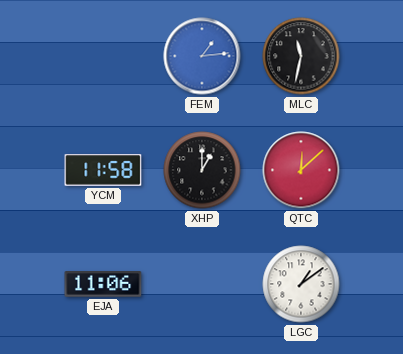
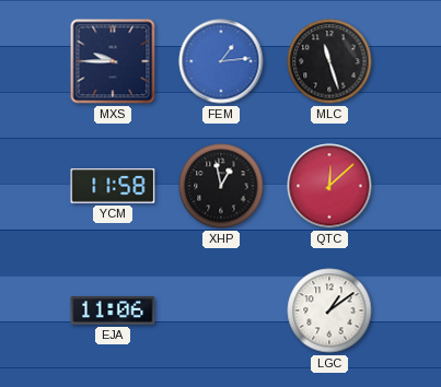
MXS: none -> 9:45 (113, 61)
MLC: 11:32 -> 11:27 (329, 61)
XHP: 1:00 -> 12:58 (221, 186)
